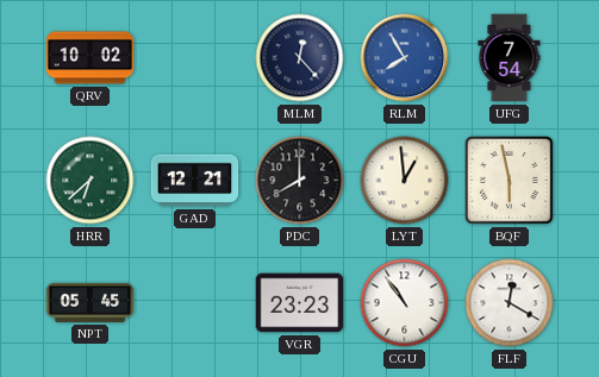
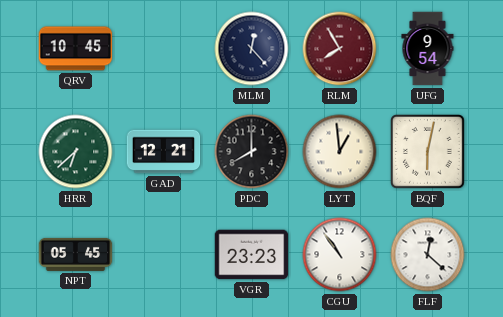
QRV: 10:02 -> 10:45 (76, 49)
RLM dial: blue -> burgundy (340, 49)
UFG: 7:54 -> 9:54 (428, 49)
BQF: 5:58 -> 6:02 (428, 152)
FLF: 12:20 -> 12:22 (428, 255)
